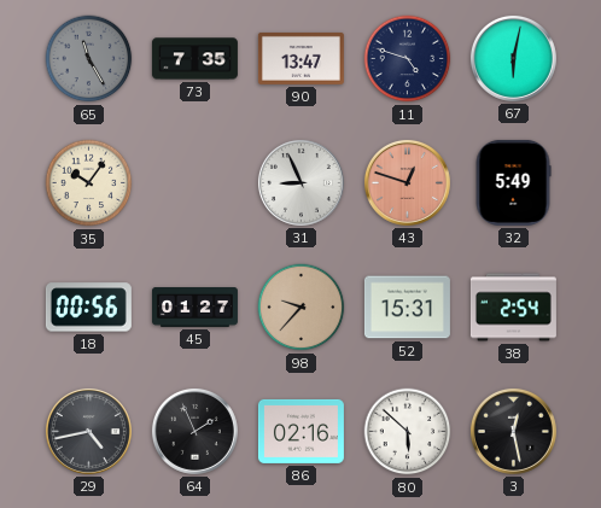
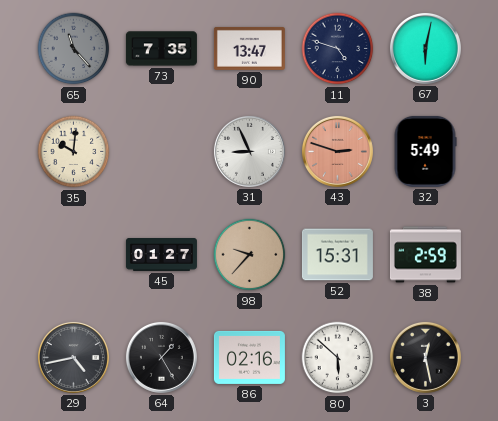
65: 11:25 -> 11:23 (74, 49)
35: 10:06 -> 10:01 (74, 152)
43: 12:48 -> 2:48 (337, 151)
18: 00:56 -> none (88, 308)
38: 2:54 -> 2:59 (425, 255)
64: 1:56 -> 1:25 (161, 357)
